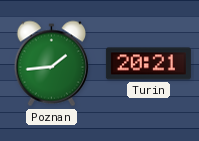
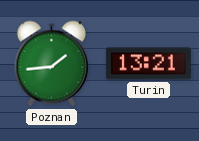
Turin: 20:21 -> 13:21 (148, 64)
